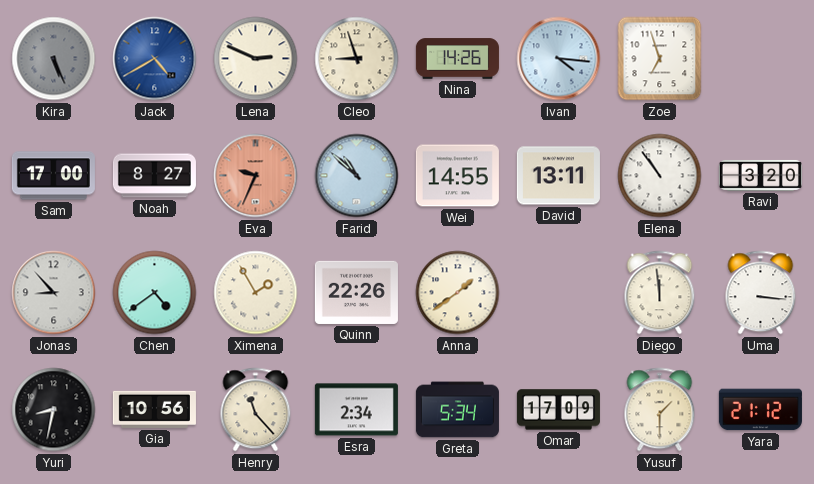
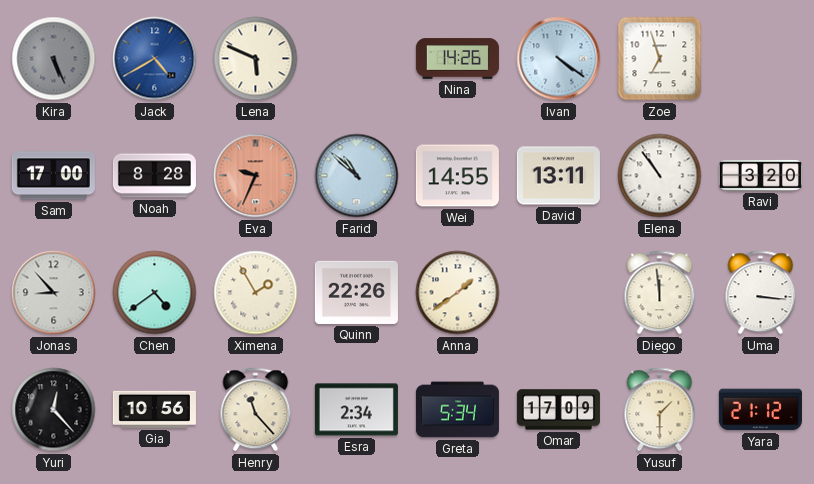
Lena: 2:49 -> 5:49 (256, 59)
Cleo: 8:57 -> none (357, 59)
Ivan: 4:16 -> 4:21 (559, 59)
Noah: 8:27 -> 8:28 (154, 176)
Yuri: 8:32 -> 12:23 (54, 410)
